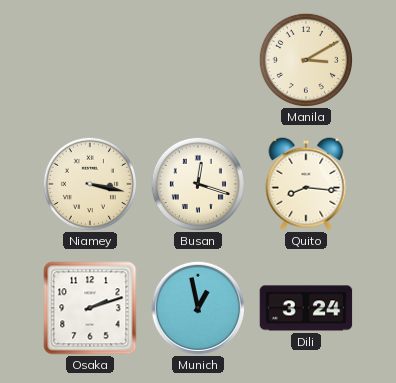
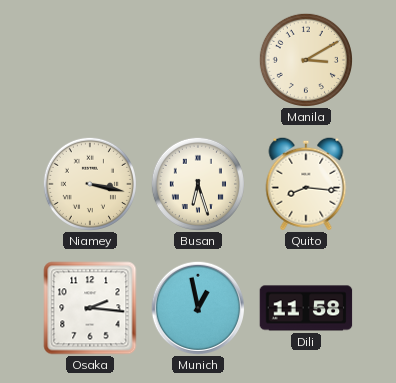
Busan: 12:18 -> 6:27 (198, 184)
Osaka: 2:12 -> 2:16 (90, 308)
Dili: 3:24 -> 11:58 (306, 308)
